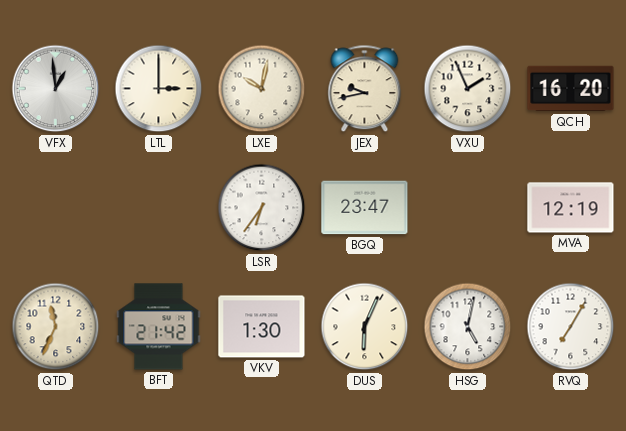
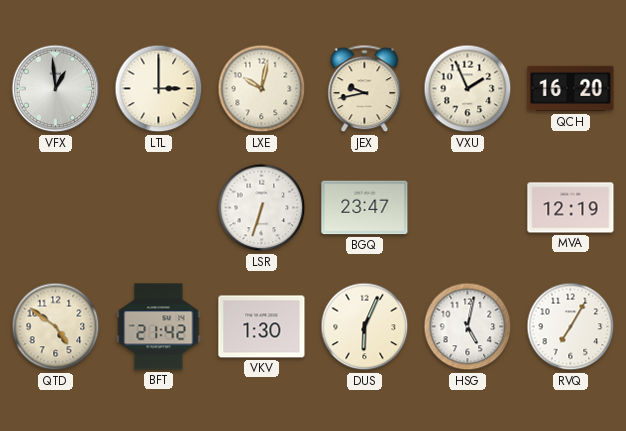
LSR: 6:36 -> 6:33 (262, 208)
QTD: 11:34 -> 4:51 (56, 327)
